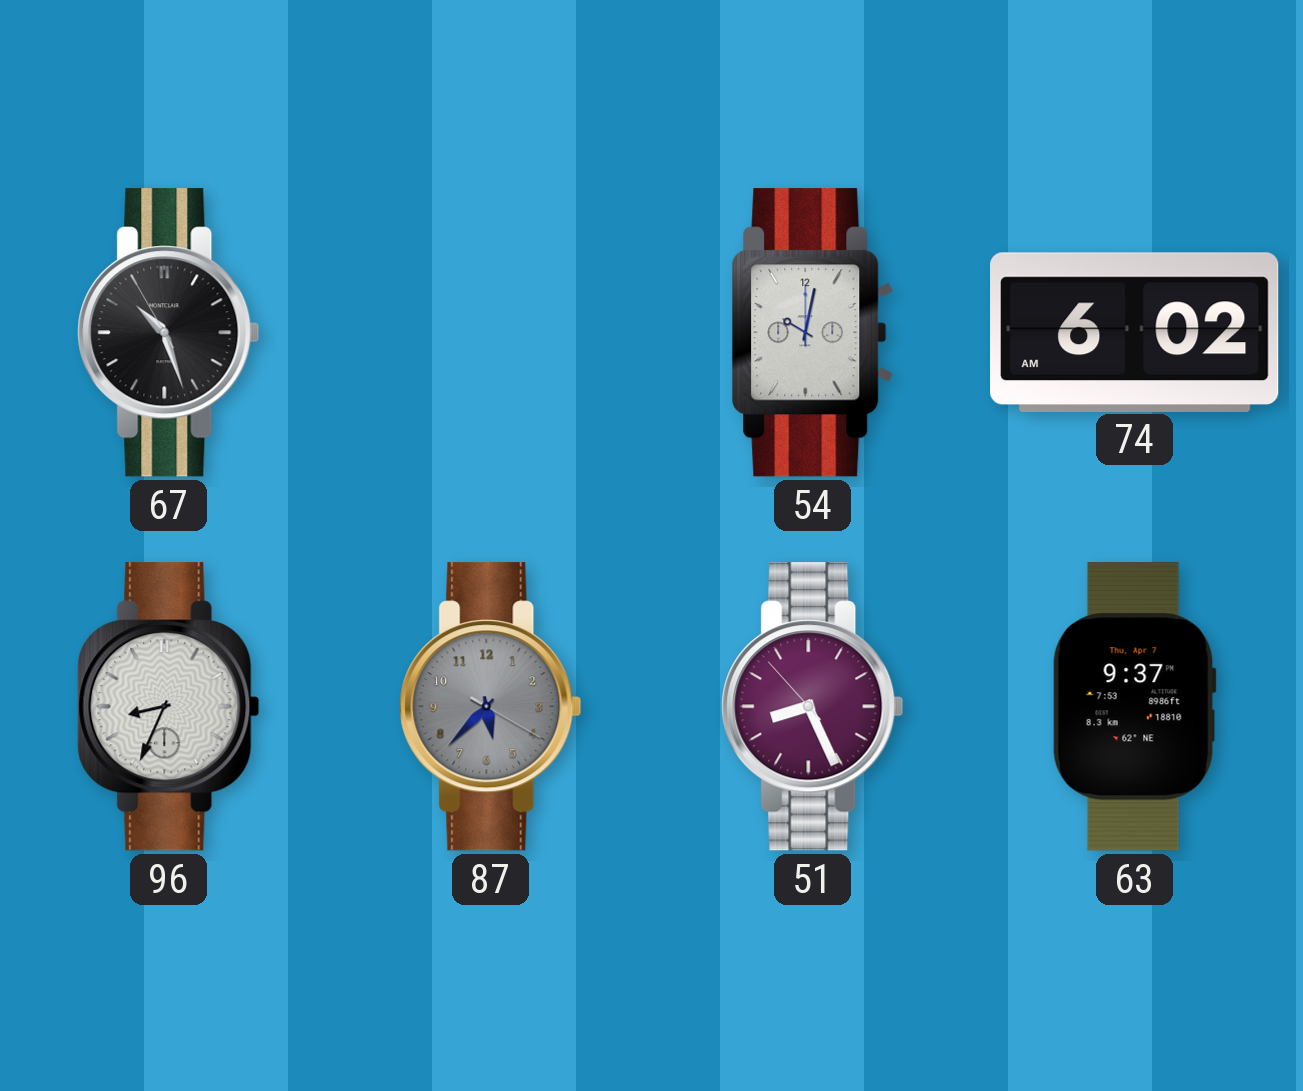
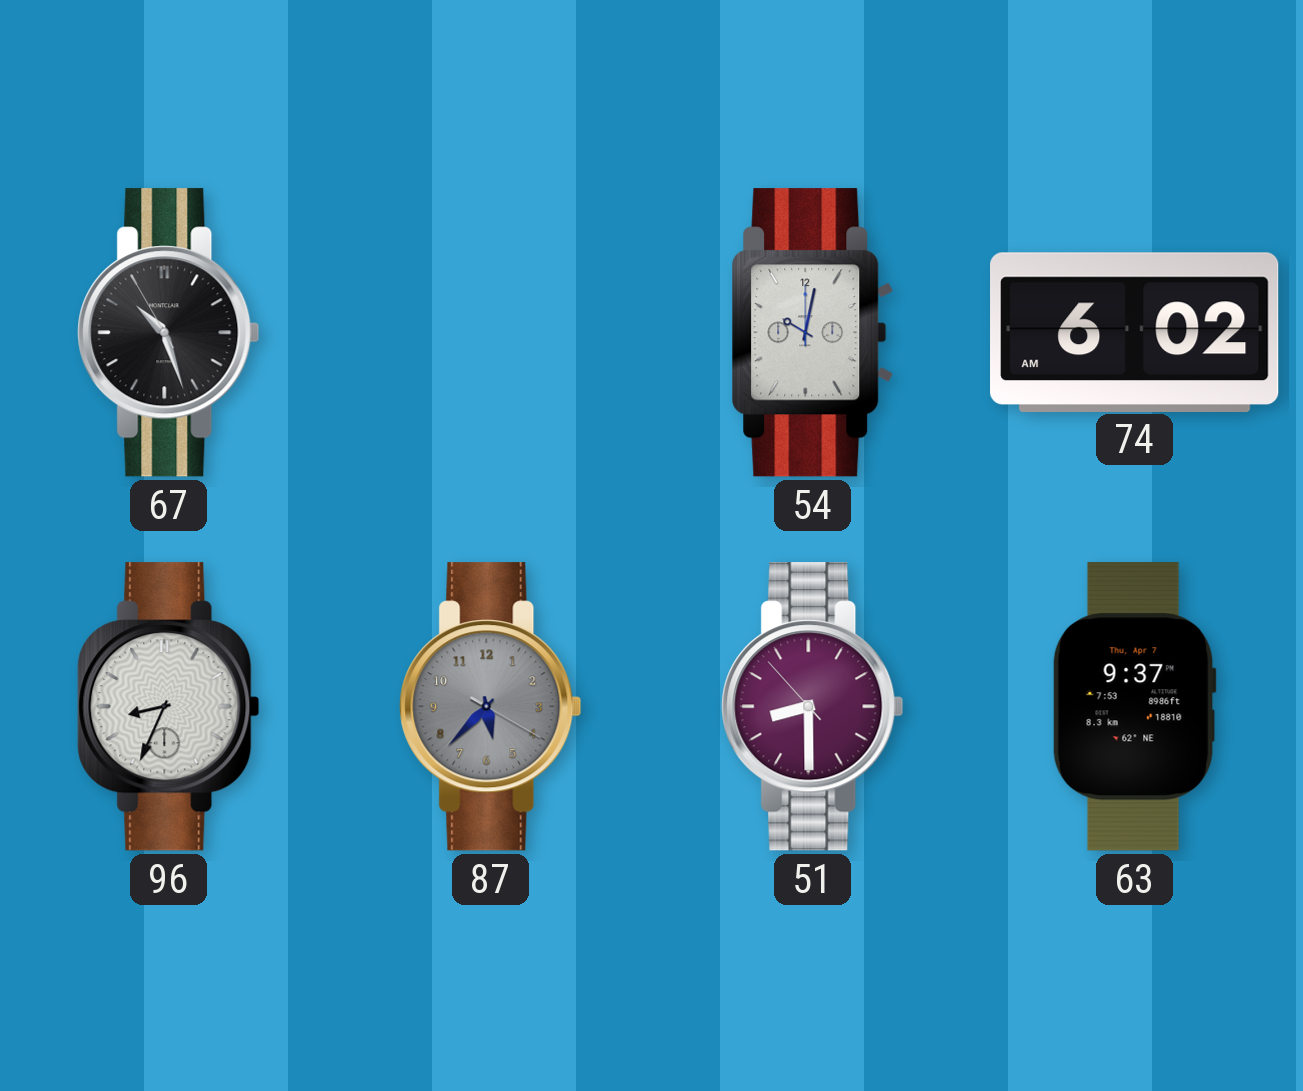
51: 8:25 -> 8:29 (813, 707)
